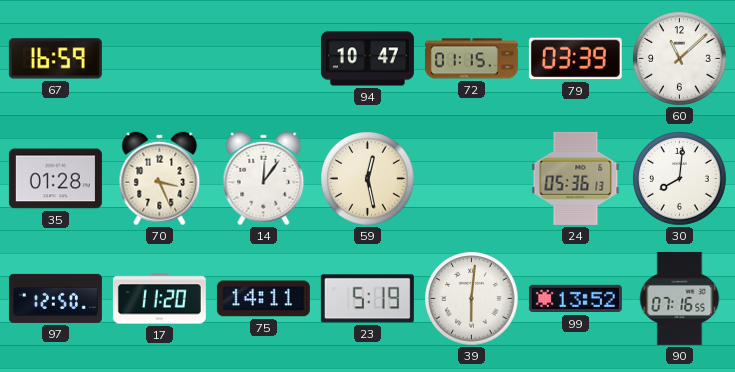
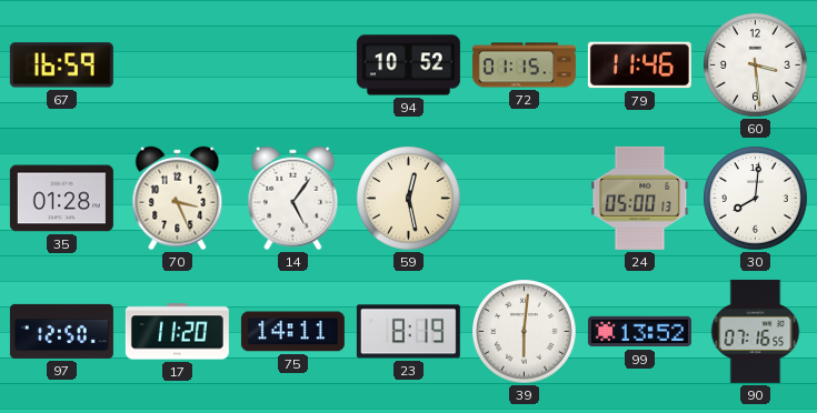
94: 10:47 -> 10:52 (408, 66)
79: 03:39 -> 11:46 (639, 66)
60: 11:08 -> 3:29 (756, 66)
14: 12:06 -> 5:06 (293, 199)
24: 05:36 -> 05:00 (640, 198)
23: 5:19 -> 8:19 (408, 332)
